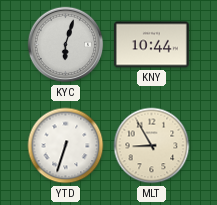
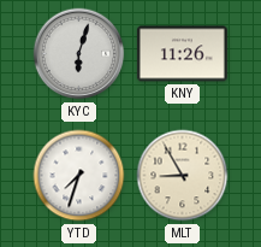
KNY: 10:44 -> 11:26 (182, 54)
YTD: 6:33 -> 7:33 (79, 176)
